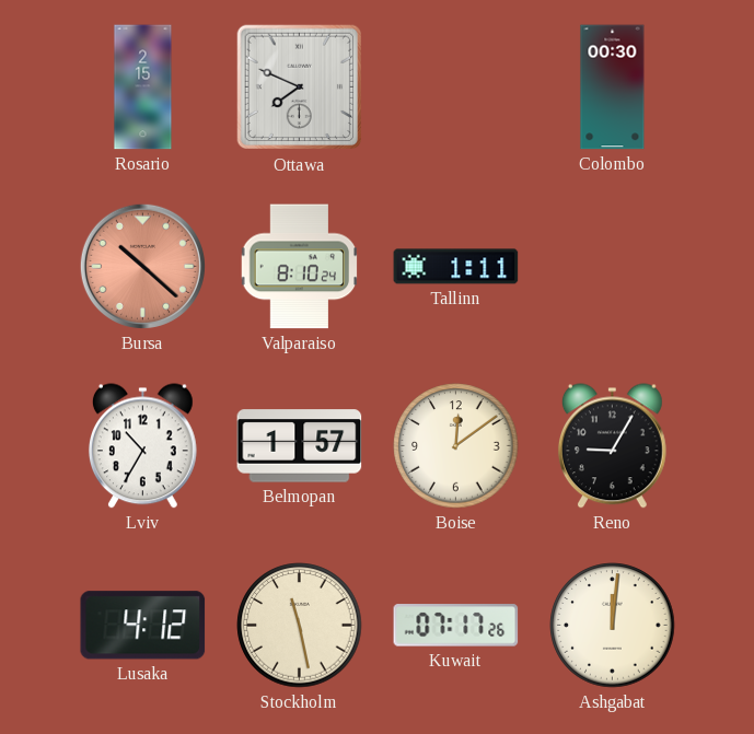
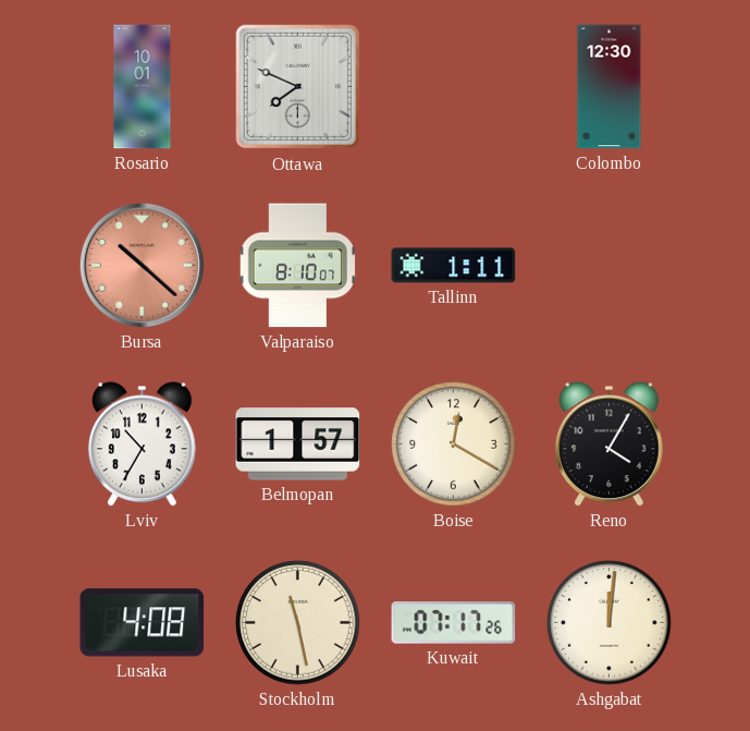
Rosario: 2:15 -> 10:01 (143, 87)
Colombo: 00:30 -> 12:30 (610, 87)
Valparaiso: 8:10:24 -> 8:10:07 (298, 266)
Boise: 12:09 -> 12:20 (454, 444)
Reno: 9:05 -> 4:05 (608, 444)
Lusaka: 4:12 -> 4:08 (143, 623)
